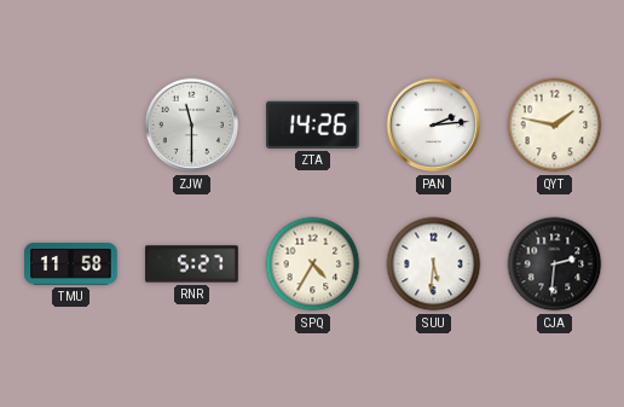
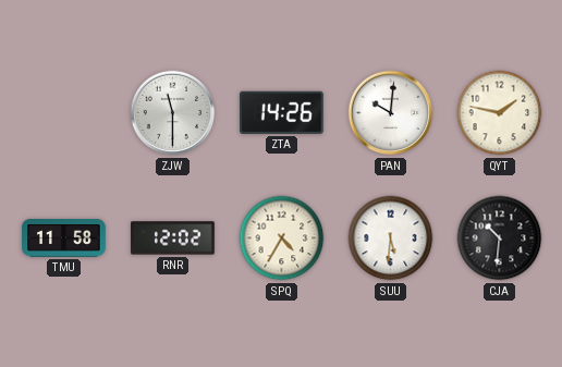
PAN: 2:14 -> 10:01 (391, 113)
RNR: 5:27 -> 12:02 (173, 238)
CJA: 2:31 -> 10:31 (500, 238)
